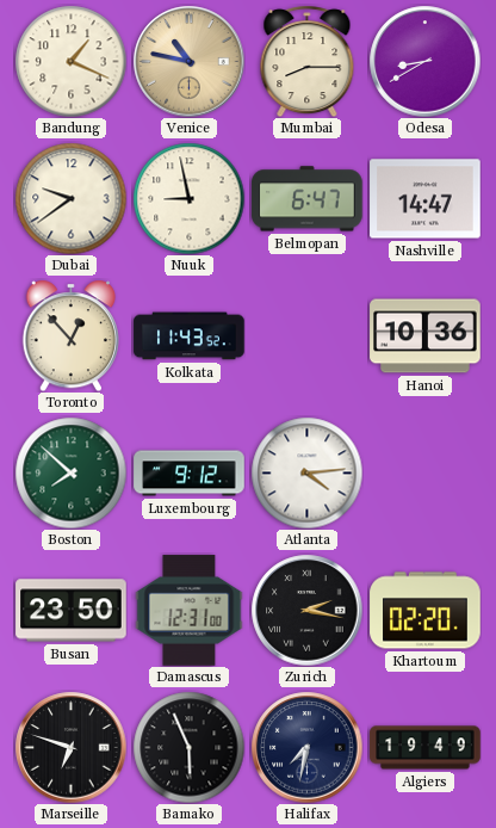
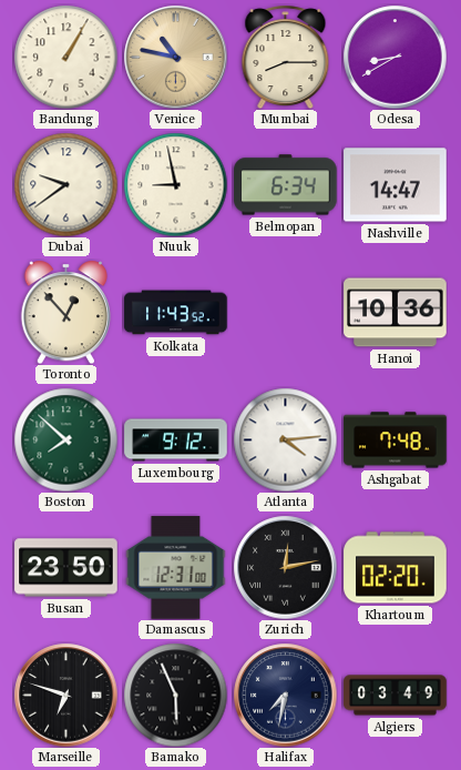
Bandung: 1:19 -> 1:05 (65, 57)
Belmopan: 6:47 -> 6:34 (286, 185)
Ashgabat: none -> 7:48 (396, 440)
Zurich: 2:17 -> 12:13 (285, 567)
Algiers: 19:49 -> 03:49 (396, 696)
